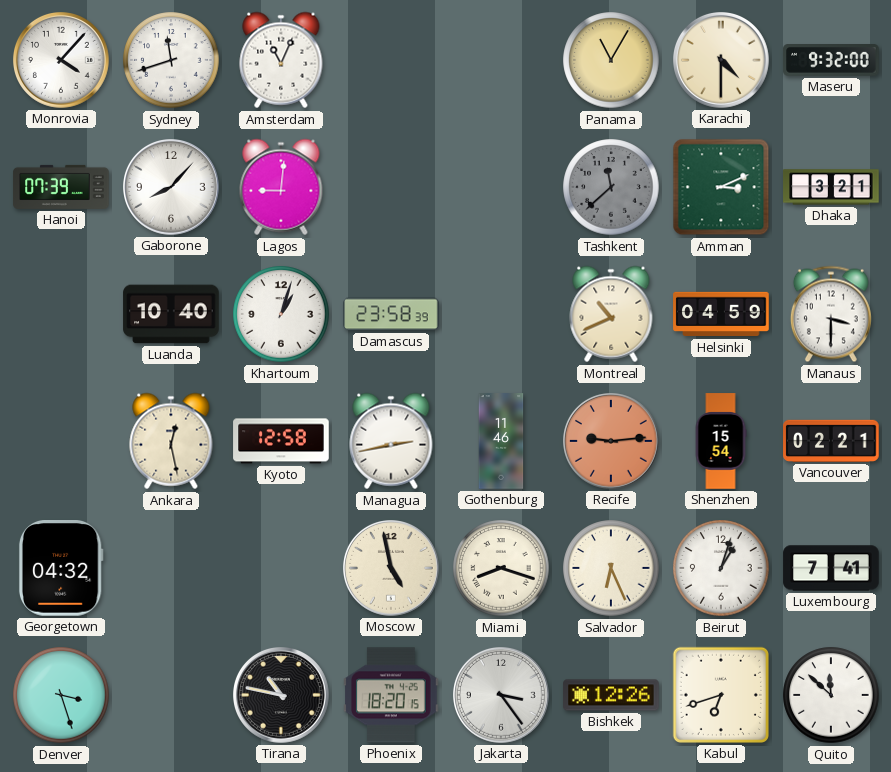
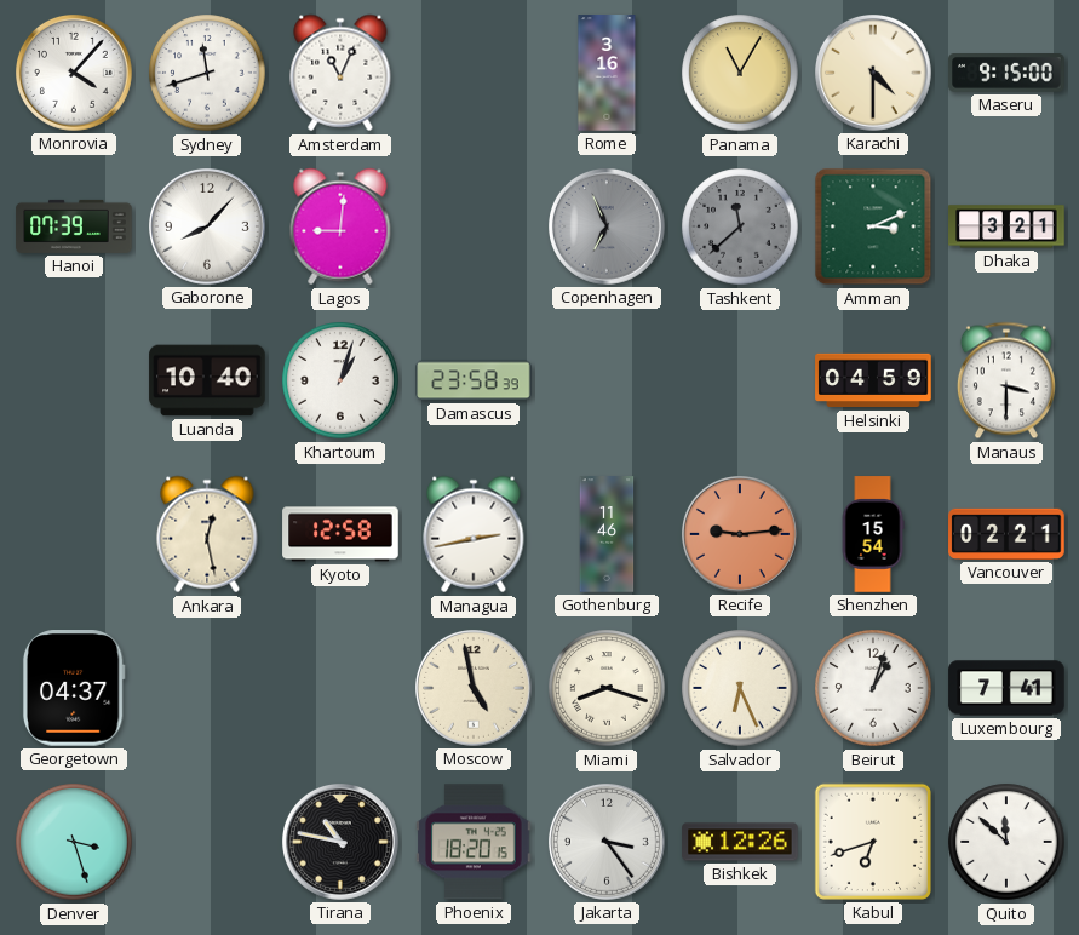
Rome: none -> 3:16 (607, 73)
Maseru: 9:32 -> 9:15 (1006, 74)
Copenhagen: none -> 6:56 (608, 228)
Montreal: 10:41 -> none (611, 314)
Georgetown: 04:32 -> 04:37 (74, 689)
